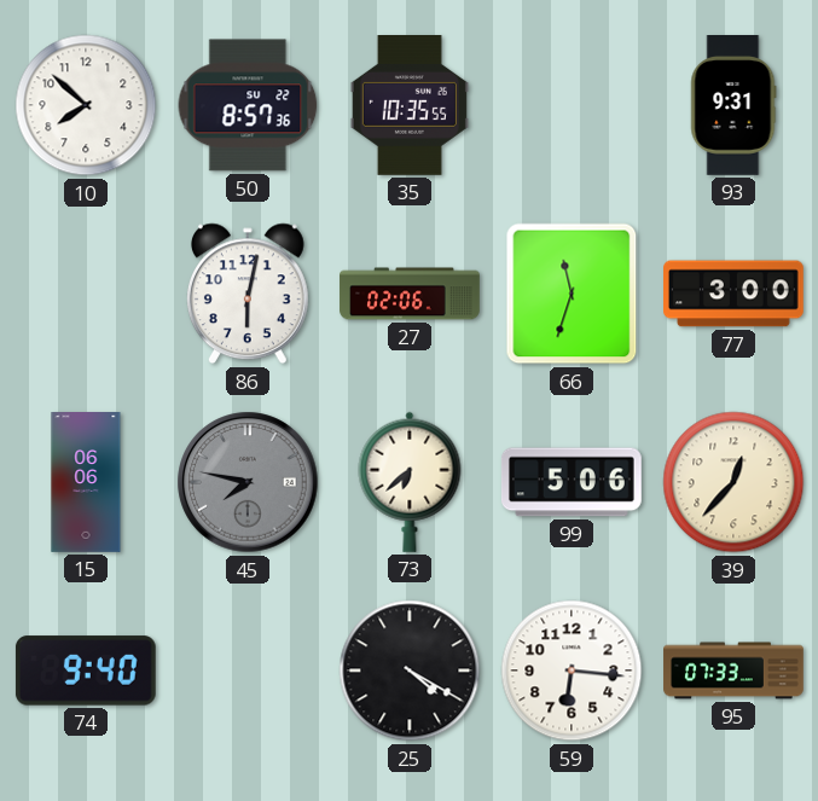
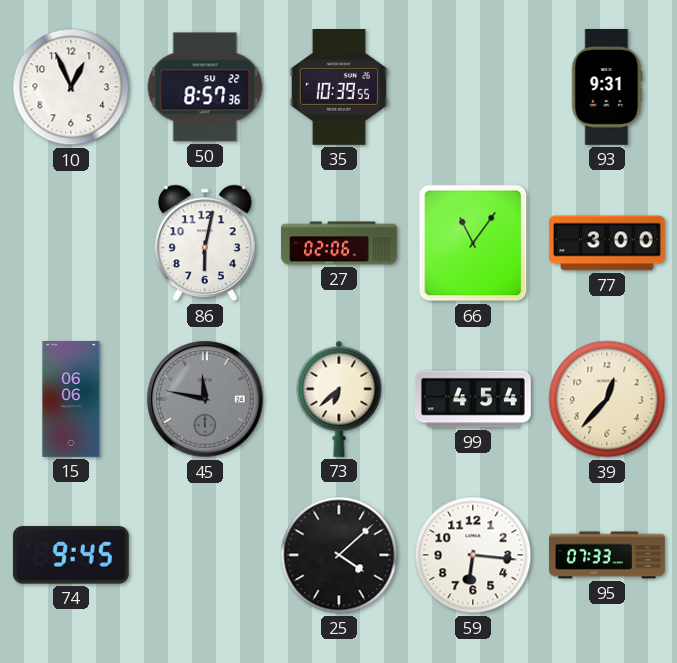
10: 7:52 -> 12:56 (71, 87)
35: 10:35 -> 10:39 (339, 88)
66: 11:33 -> 11:06 (473, 243)
45: 7:47 -> 11:47 (205, 399)
99: 5:06 -> 4:54 (473, 399)
74: 9:40 -> 9:45 (71, 555)
25: 4:20 -> 4:08 (339, 555)
